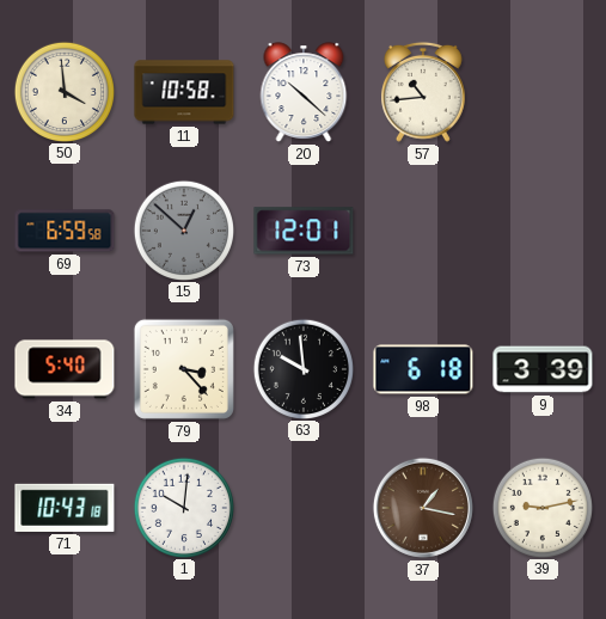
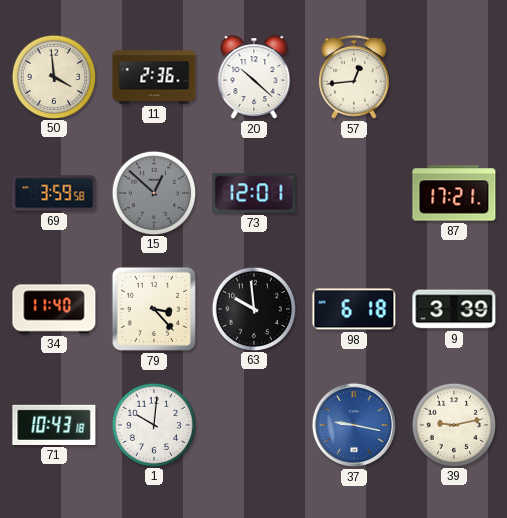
11: 10:58 -> 2:36 (154, 77)
57: 10:44 -> 12:44 (355, 77)
69: 6:59 -> 3:59 (54, 193)
87: none -> 17:21 (454, 193)
34: 5:40 -> 11:40 (54, 309)
37: 1:17 -> 9:17 (354, 425)
37 dial: brown -> blue (354, 425)
